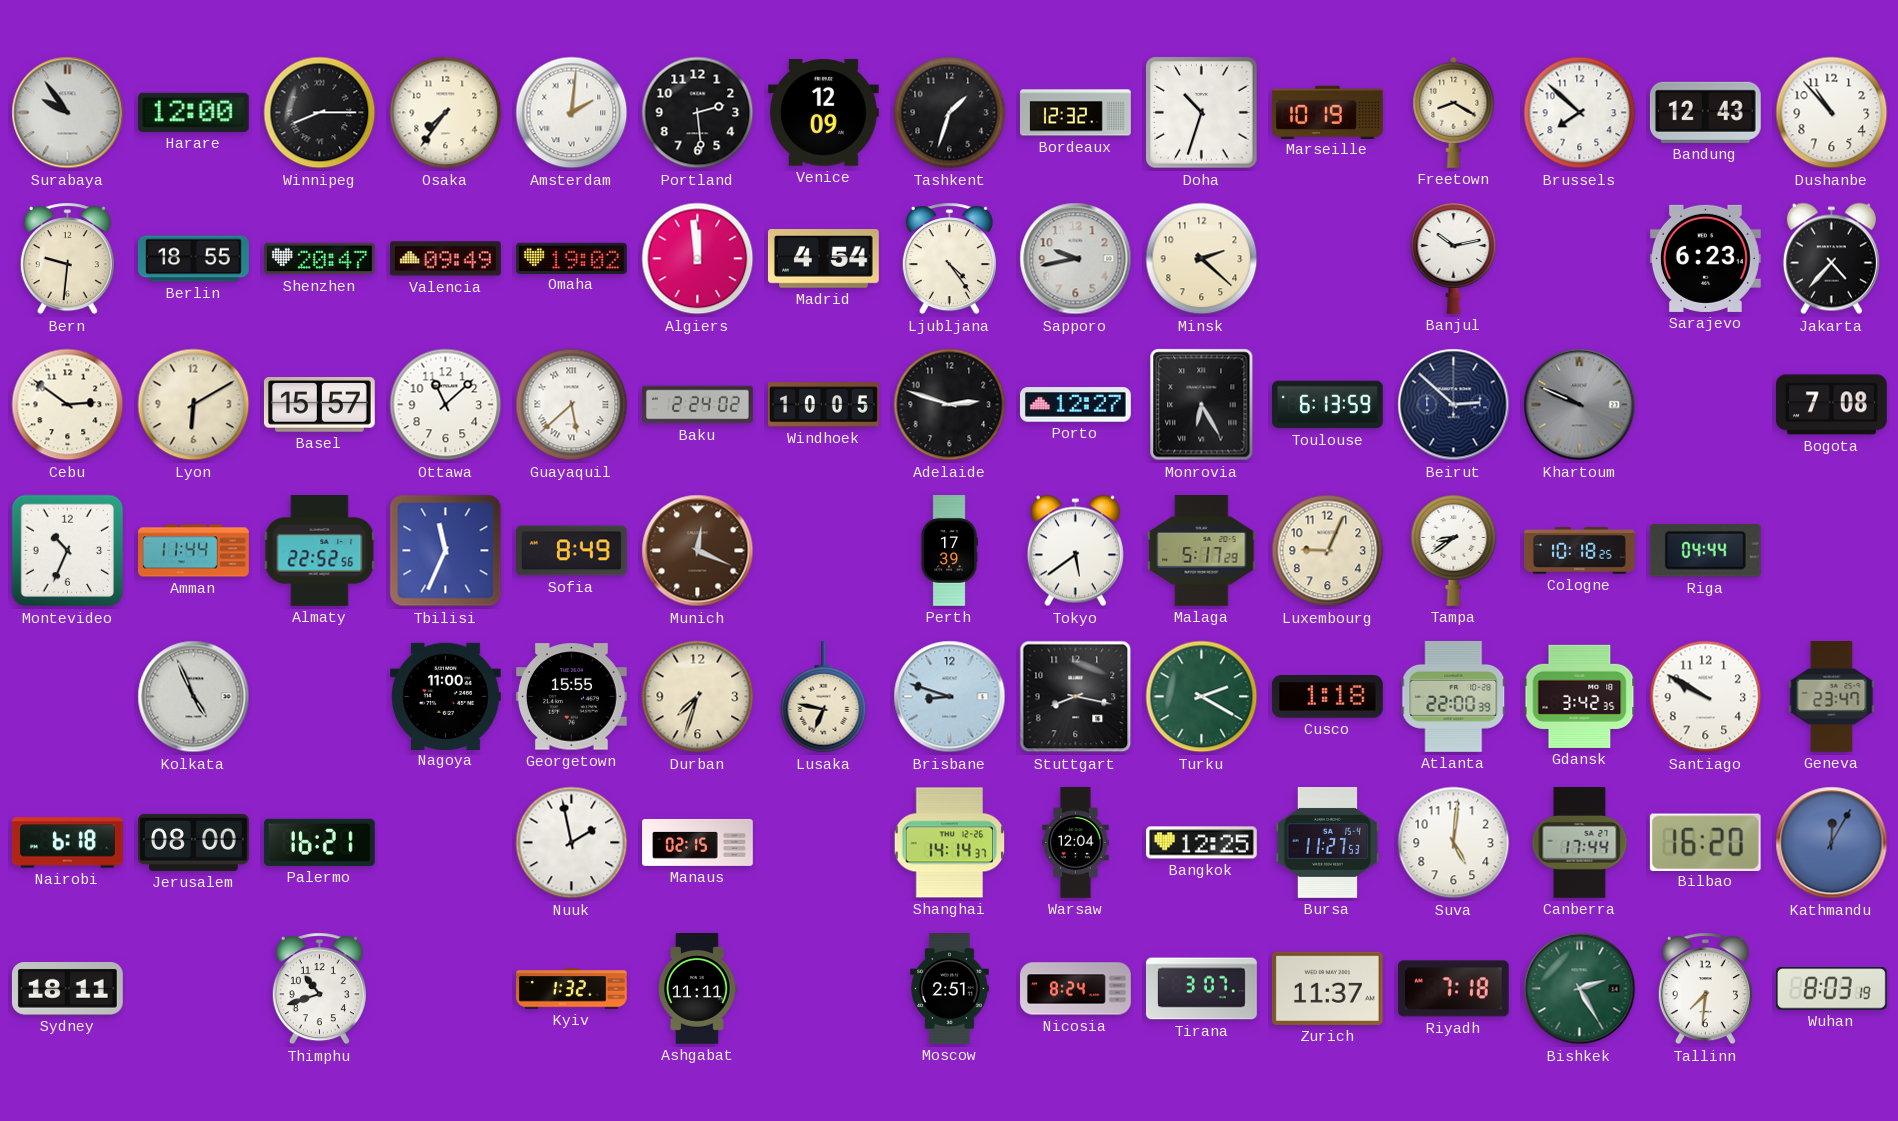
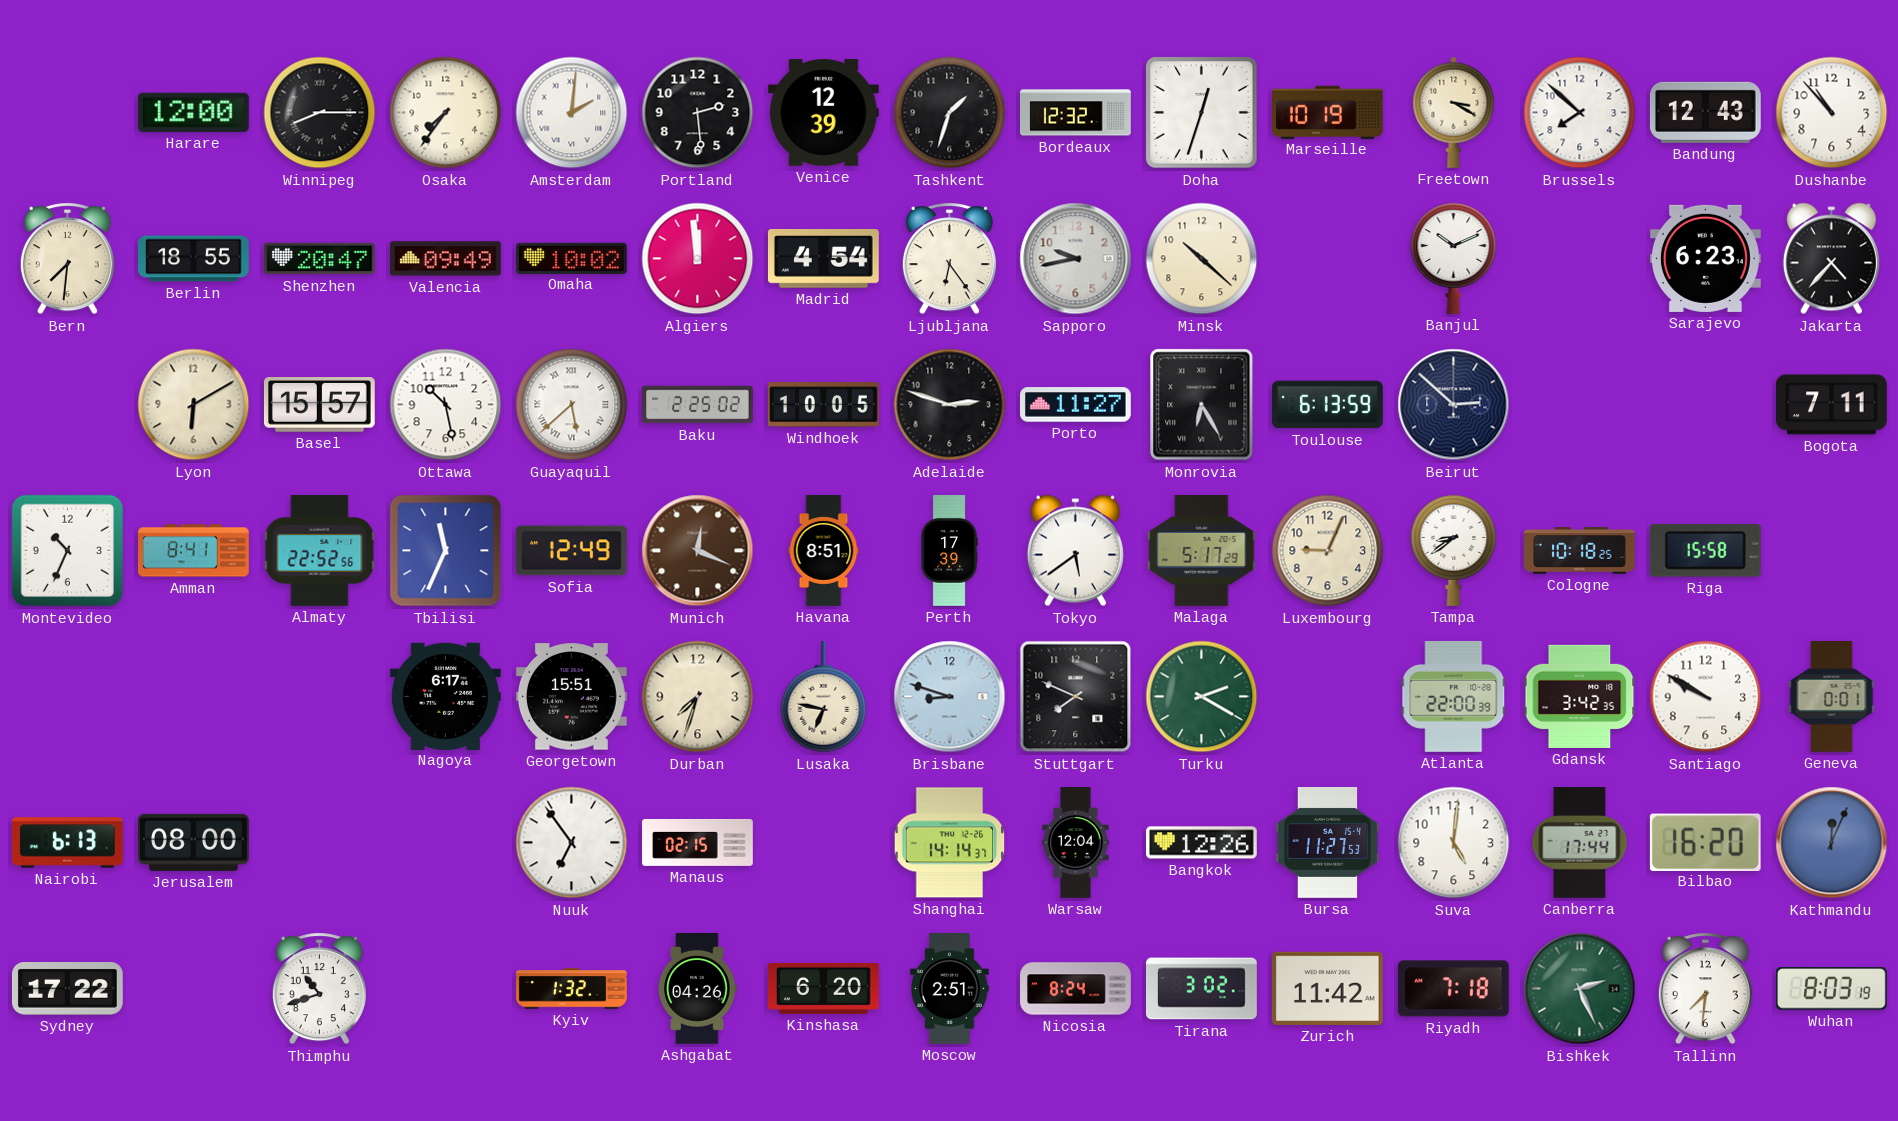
Surabaya: 9:54 -> none (68, 113)
Venice: 12:09 -> 12:39 (823, 113)
Doha: 10:33 -> 12:33 (1202, 113)
Freetown: 8:20 -> 3:20 (1454, 112)
Bern: 9:31 -> 7:31 (67, 259)
Omaha: 19:02 -> 10:02 (572, 258)
Ljubljana: 4:24 -> 6:24 (949, 259)
Minsk: 2:22 -> 10:22 (1202, 259)
Banjul: 10:13 -> 10:11 (1454, 258)
Cebu: 2:51 -> none (68, 405)
Ottawa: 11:08 -> 10:28 (446, 405)
Baku: 2:24 -> 2:25 (698, 405)
Porto: 12:27 -> 11:27 (1076, 405)
Khartoum: 9:49 -> none (1580, 405)
Bogota: 7:08 -> 7:11 (1831, 405)
Amman: 11:44 -> 8:41 (194, 551)
Sofia: 8:49 -> 12:49 (571, 551)
Havana: none -> 8:51 (824, 551)
Riga: 04:44 -> 15:58 (1705, 551)
Kolkata: 4:56 -> none (194, 697)
Nagoya: 11:00 -> 6:17 (446, 696)
Georgetown: 15:55 -> 15:51 (571, 697)
Stuttgart: 8:17 -> 7:49 (1076, 697)
Cusco: 1:18 -> none (1327, 697)
Geneva: 23:47 -> 0:01 (1832, 697)
Nairobi: 6:18 -> 6:13 (67, 843)
Palermo: 16:21 -> none (319, 842)
Nuuk: 1:58 -> 6:54 (572, 843)
Bangkok: 12:25 -> 12:26 (1202, 843)
Kathmandu: 12:05 -> 12:04 (1832, 843)
Sydney: 18:11 -> 17:22 (67, 989)
Ashgabat: 11:11 -> 04:26 (698, 989)
Kinshasa: none -> 6:20 (824, 988)
Tirana: 3:07 -> 3:02 (1202, 989)
Zurich: 11:37 -> 11:42 (1327, 988)
Bishkek: 2:25 -> 2:26 (1580, 989)
